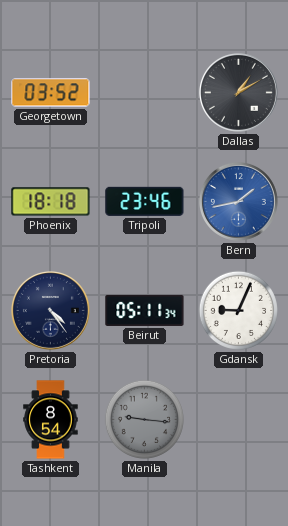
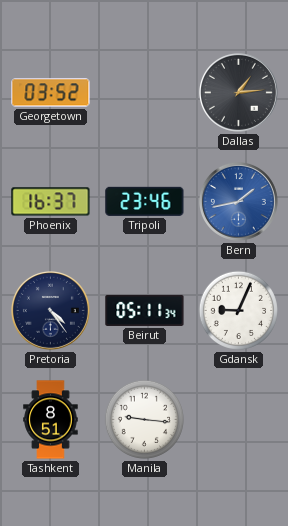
Dallas: 1:10 -> 1:14 (238, 92)
Phoenix: 18:18 -> 16:37 (51, 202)
Tashkent: 8:54 -> 8:51 (51, 420)
Manila dial: grey -> white (144, 419)
